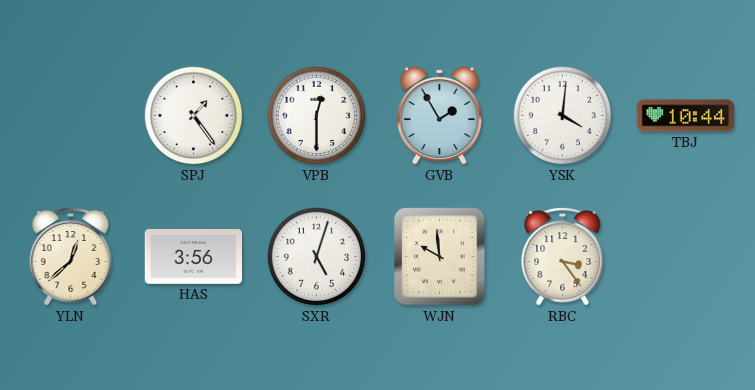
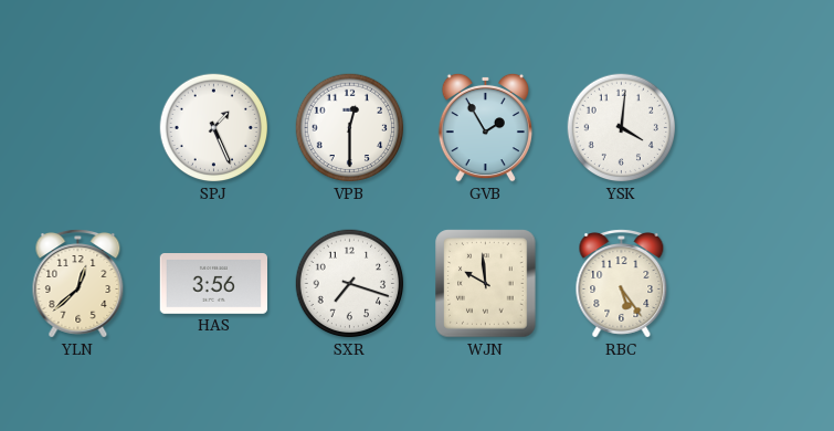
SPJ: 1:24 -> 1:26 (214, 128)
TBJ: 10:44 -> none (685, 116)
SXR: 5:03 -> 7:18 (350, 284)
RBC: 3:24 -> 5:24 (622, 284)
